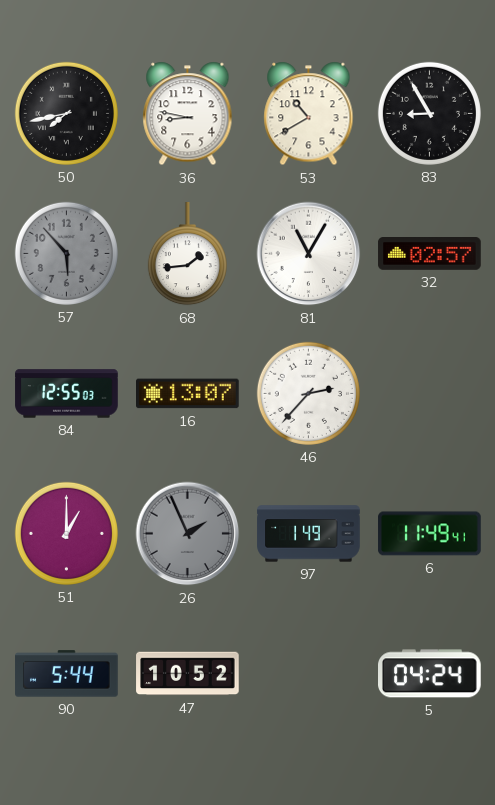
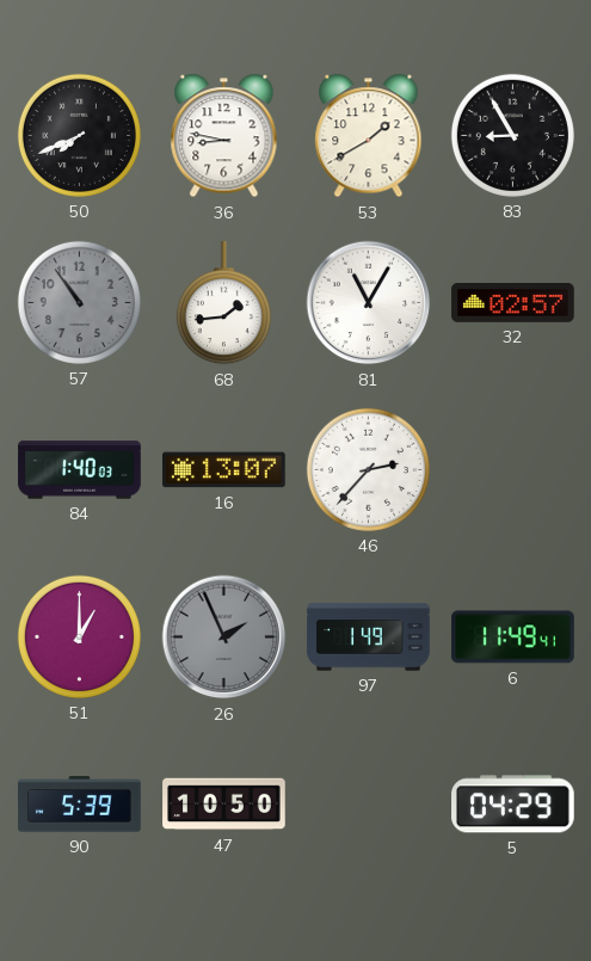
50: 7:43 -> 7:41 (79, 135)
53: 10:40 -> 1:40 (369, 136)
57: 5:53 -> 10:54 (79, 302)
84: 12:55 -> 1:40 (80, 470)
90: 5:44 -> 5:39 (80, 805)
47: 10:52 -> 10:50 (224, 805)
5: 04:24 -> 04:29 (513, 805)
